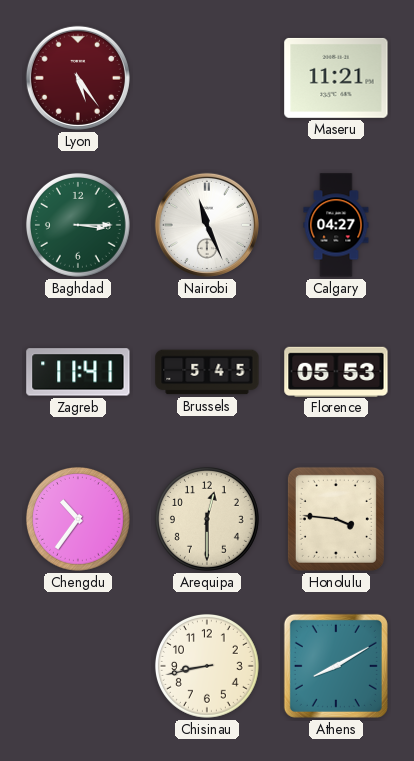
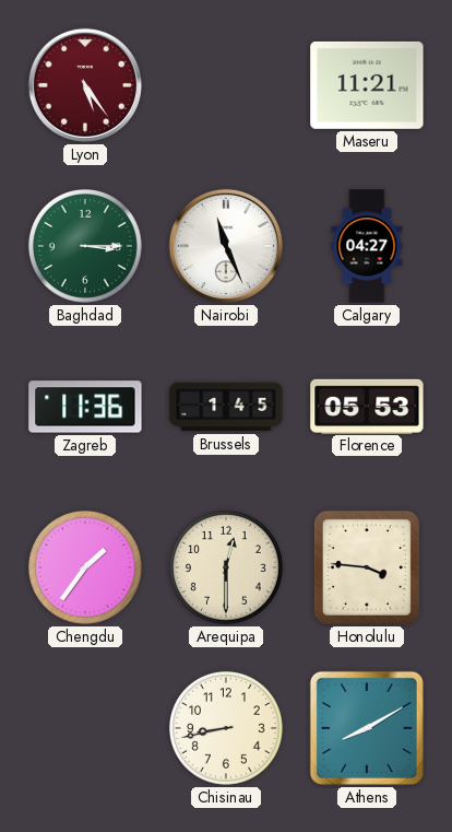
Zagreb: 11:41 -> 11:36 (85, 407)
Brussels: 5:45 -> 1:45 (226, 407)
Chengdu: 10:36 -> 1:36 (85, 567)
